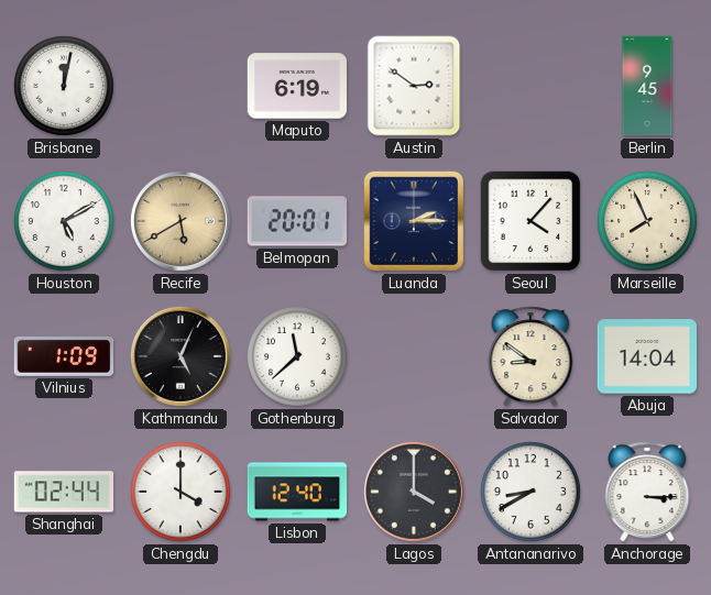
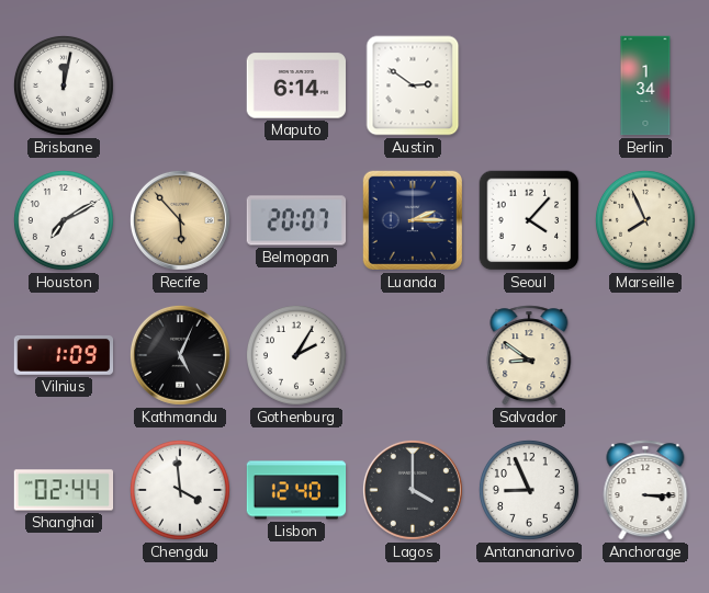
Maputo: 6:19 -> 6:14 (296, 85)
Berlin: 9:45 -> 1:34 (645, 85)
Houston: 5:10 -> 7:10 (64, 220)
Recife: 5:40 -> 5:53 (180, 220)
Belmopan: 20:01 -> 20:07 (296, 220)
Gothenburg: 11:38 -> 2:05 (296, 355)
Abuja: 14:04 -> none (647, 356)
Chengdu: 4:00 -> 3:59 (180, 490)
Antananarivo: 8:40 -> 8:56 (529, 490)
